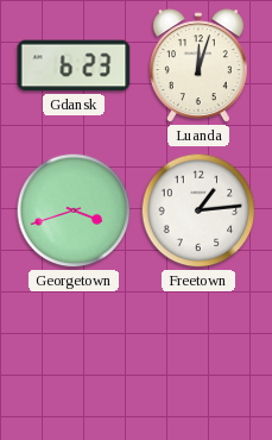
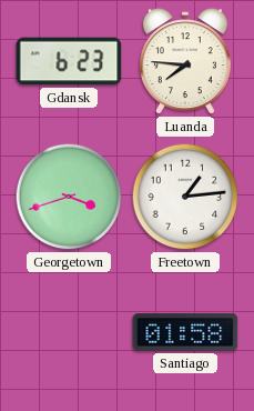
Luanda: 12:03 -> 7:46 (185, 62)
Santiago: none -> 01:58 (185, 332)
